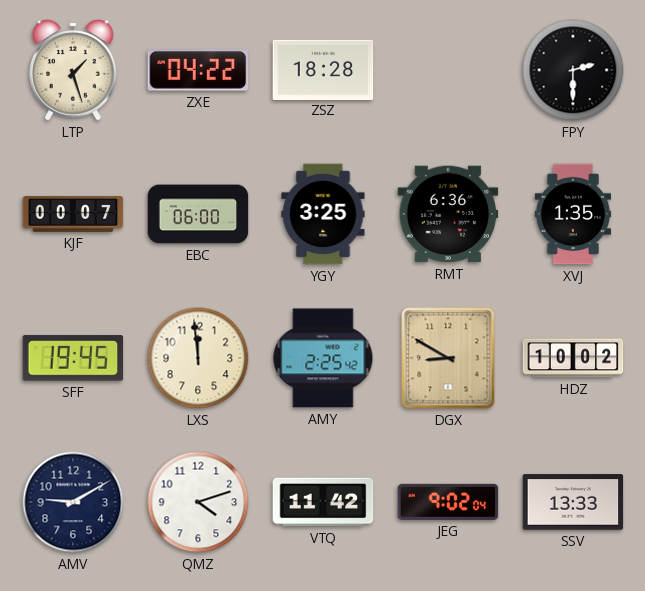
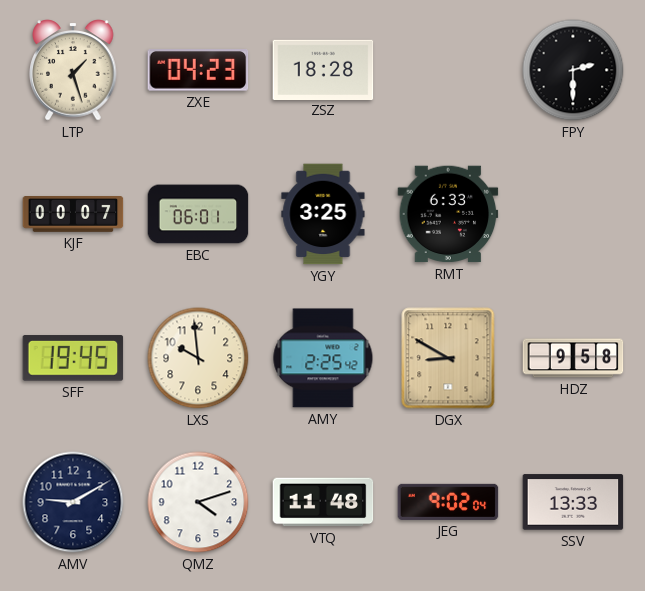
ZXE: 04:22 -> 04:23 (198, 70)
EBC: 06:00 -> 06:01 (198, 214)
RMT: 6:36 -> 6:33 (448, 214)
XVJ: 1:35 -> none (573, 214)
LXS: 11:59 -> 9:59 (198, 358)
HDZ: 10:02 -> 9:58 (573, 358)
VTQ: 11:42 -> 11:48 (323, 502)
